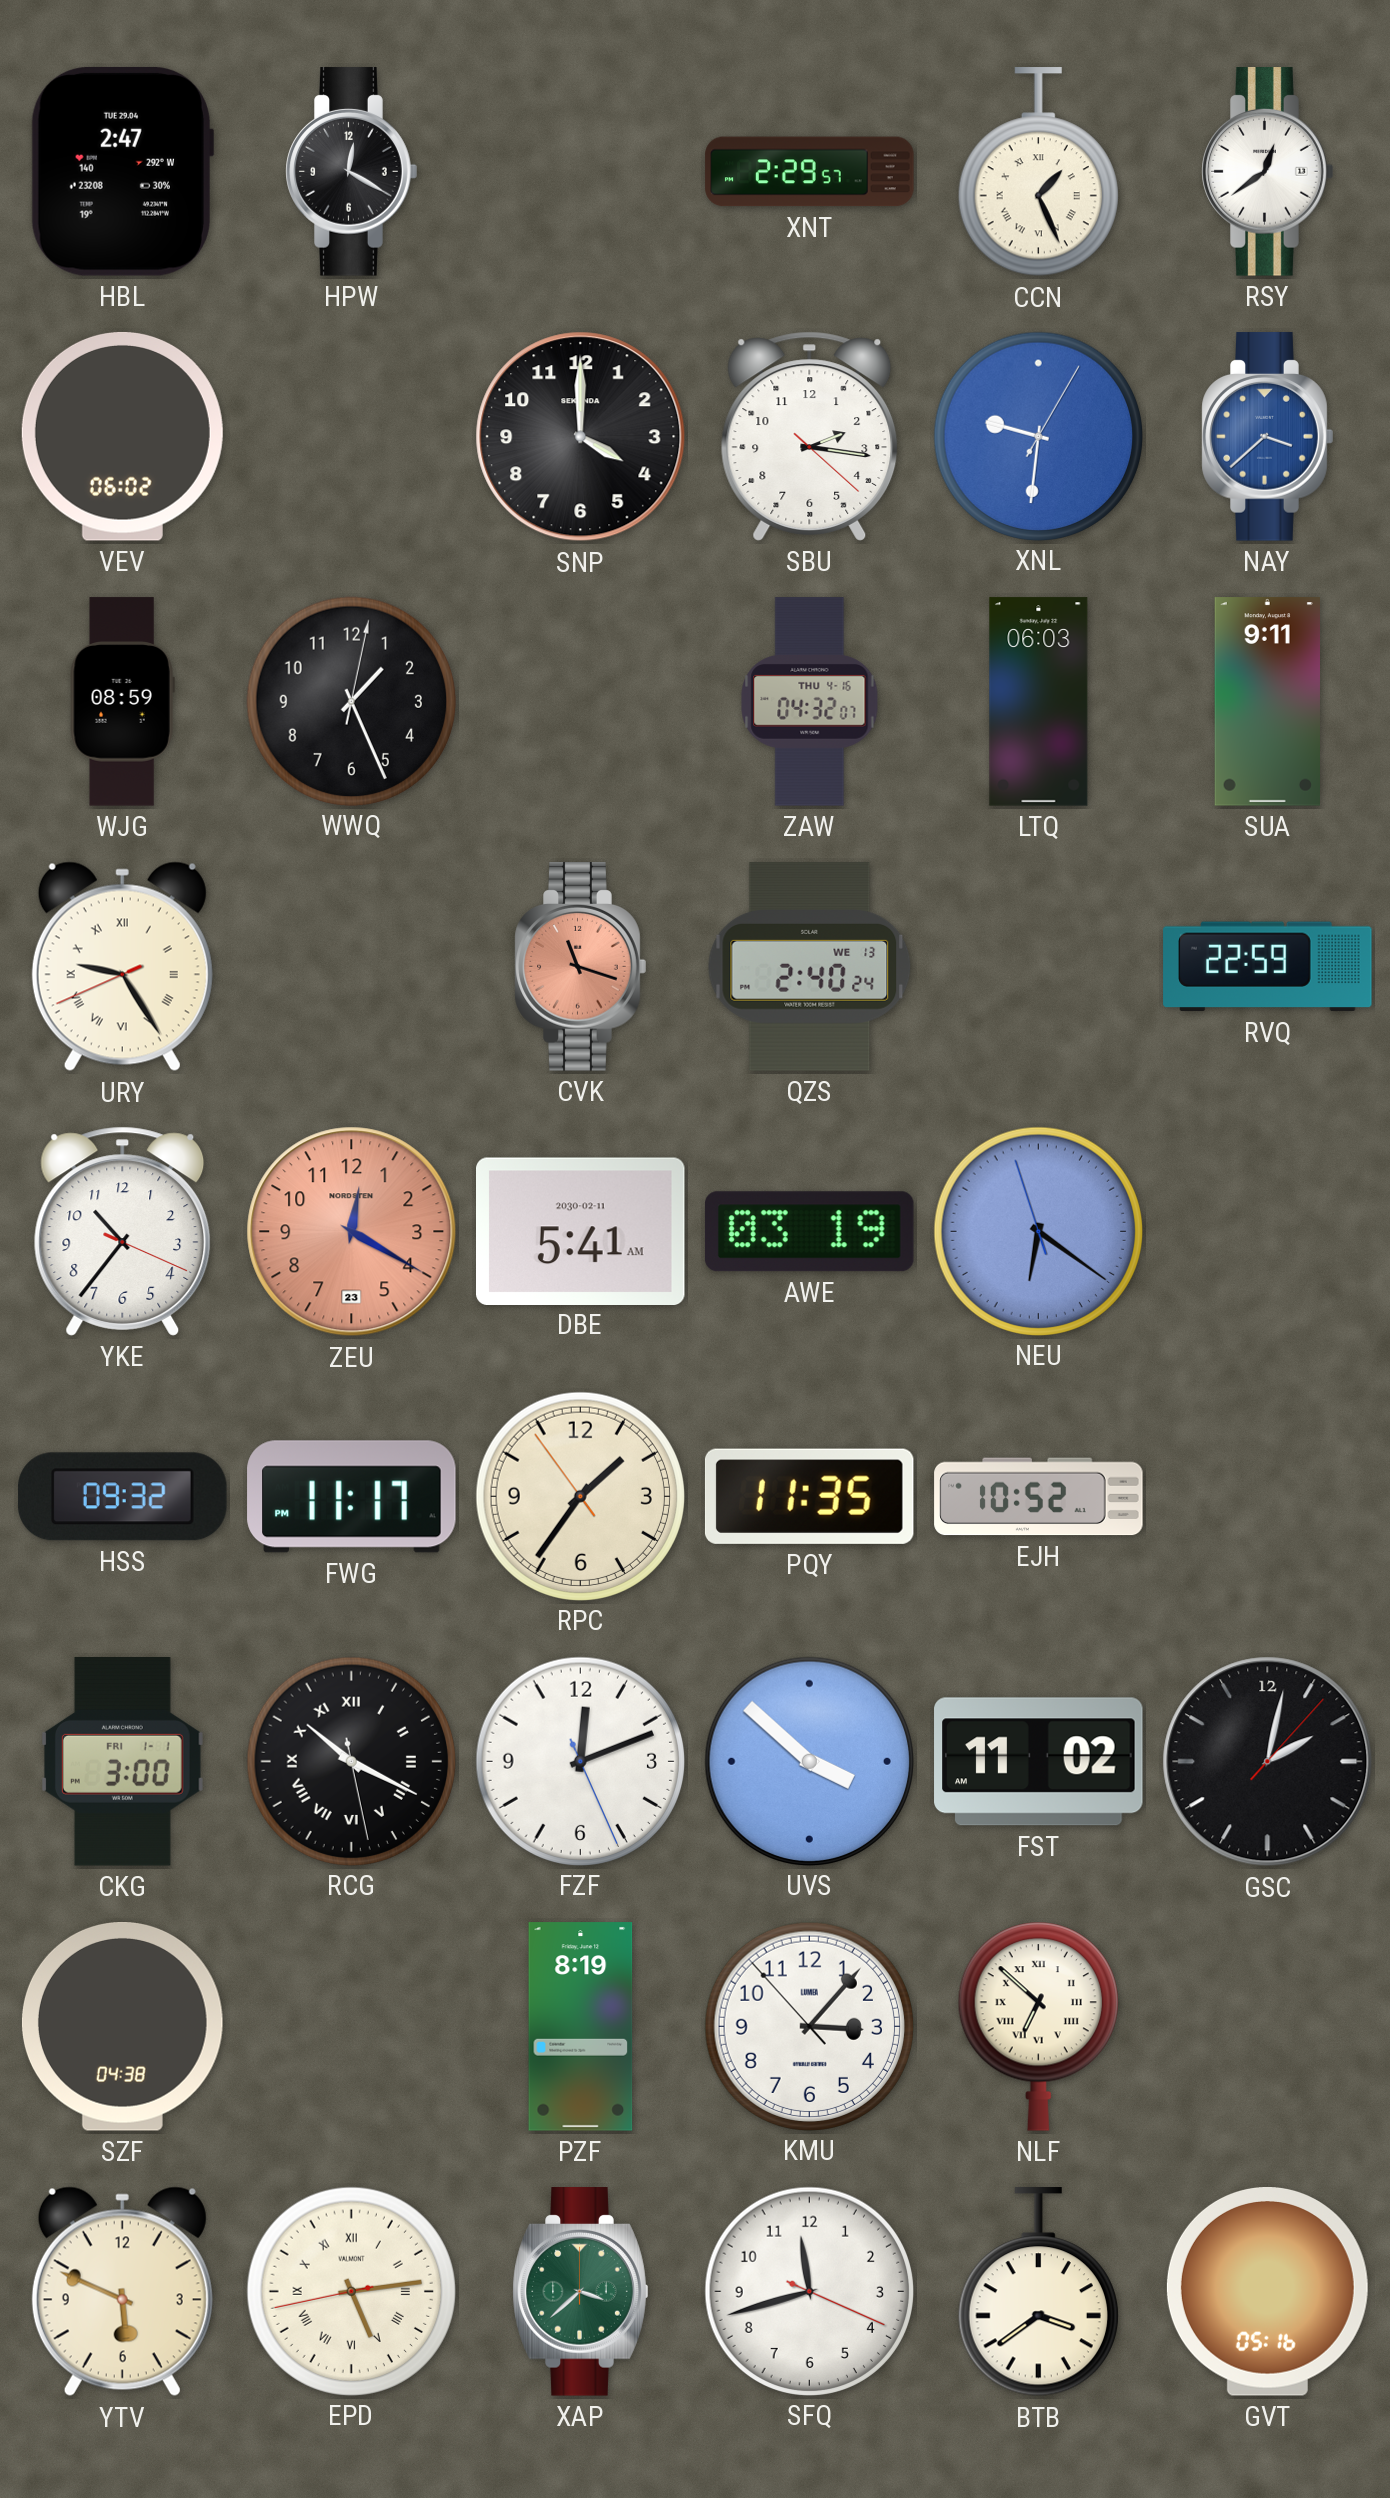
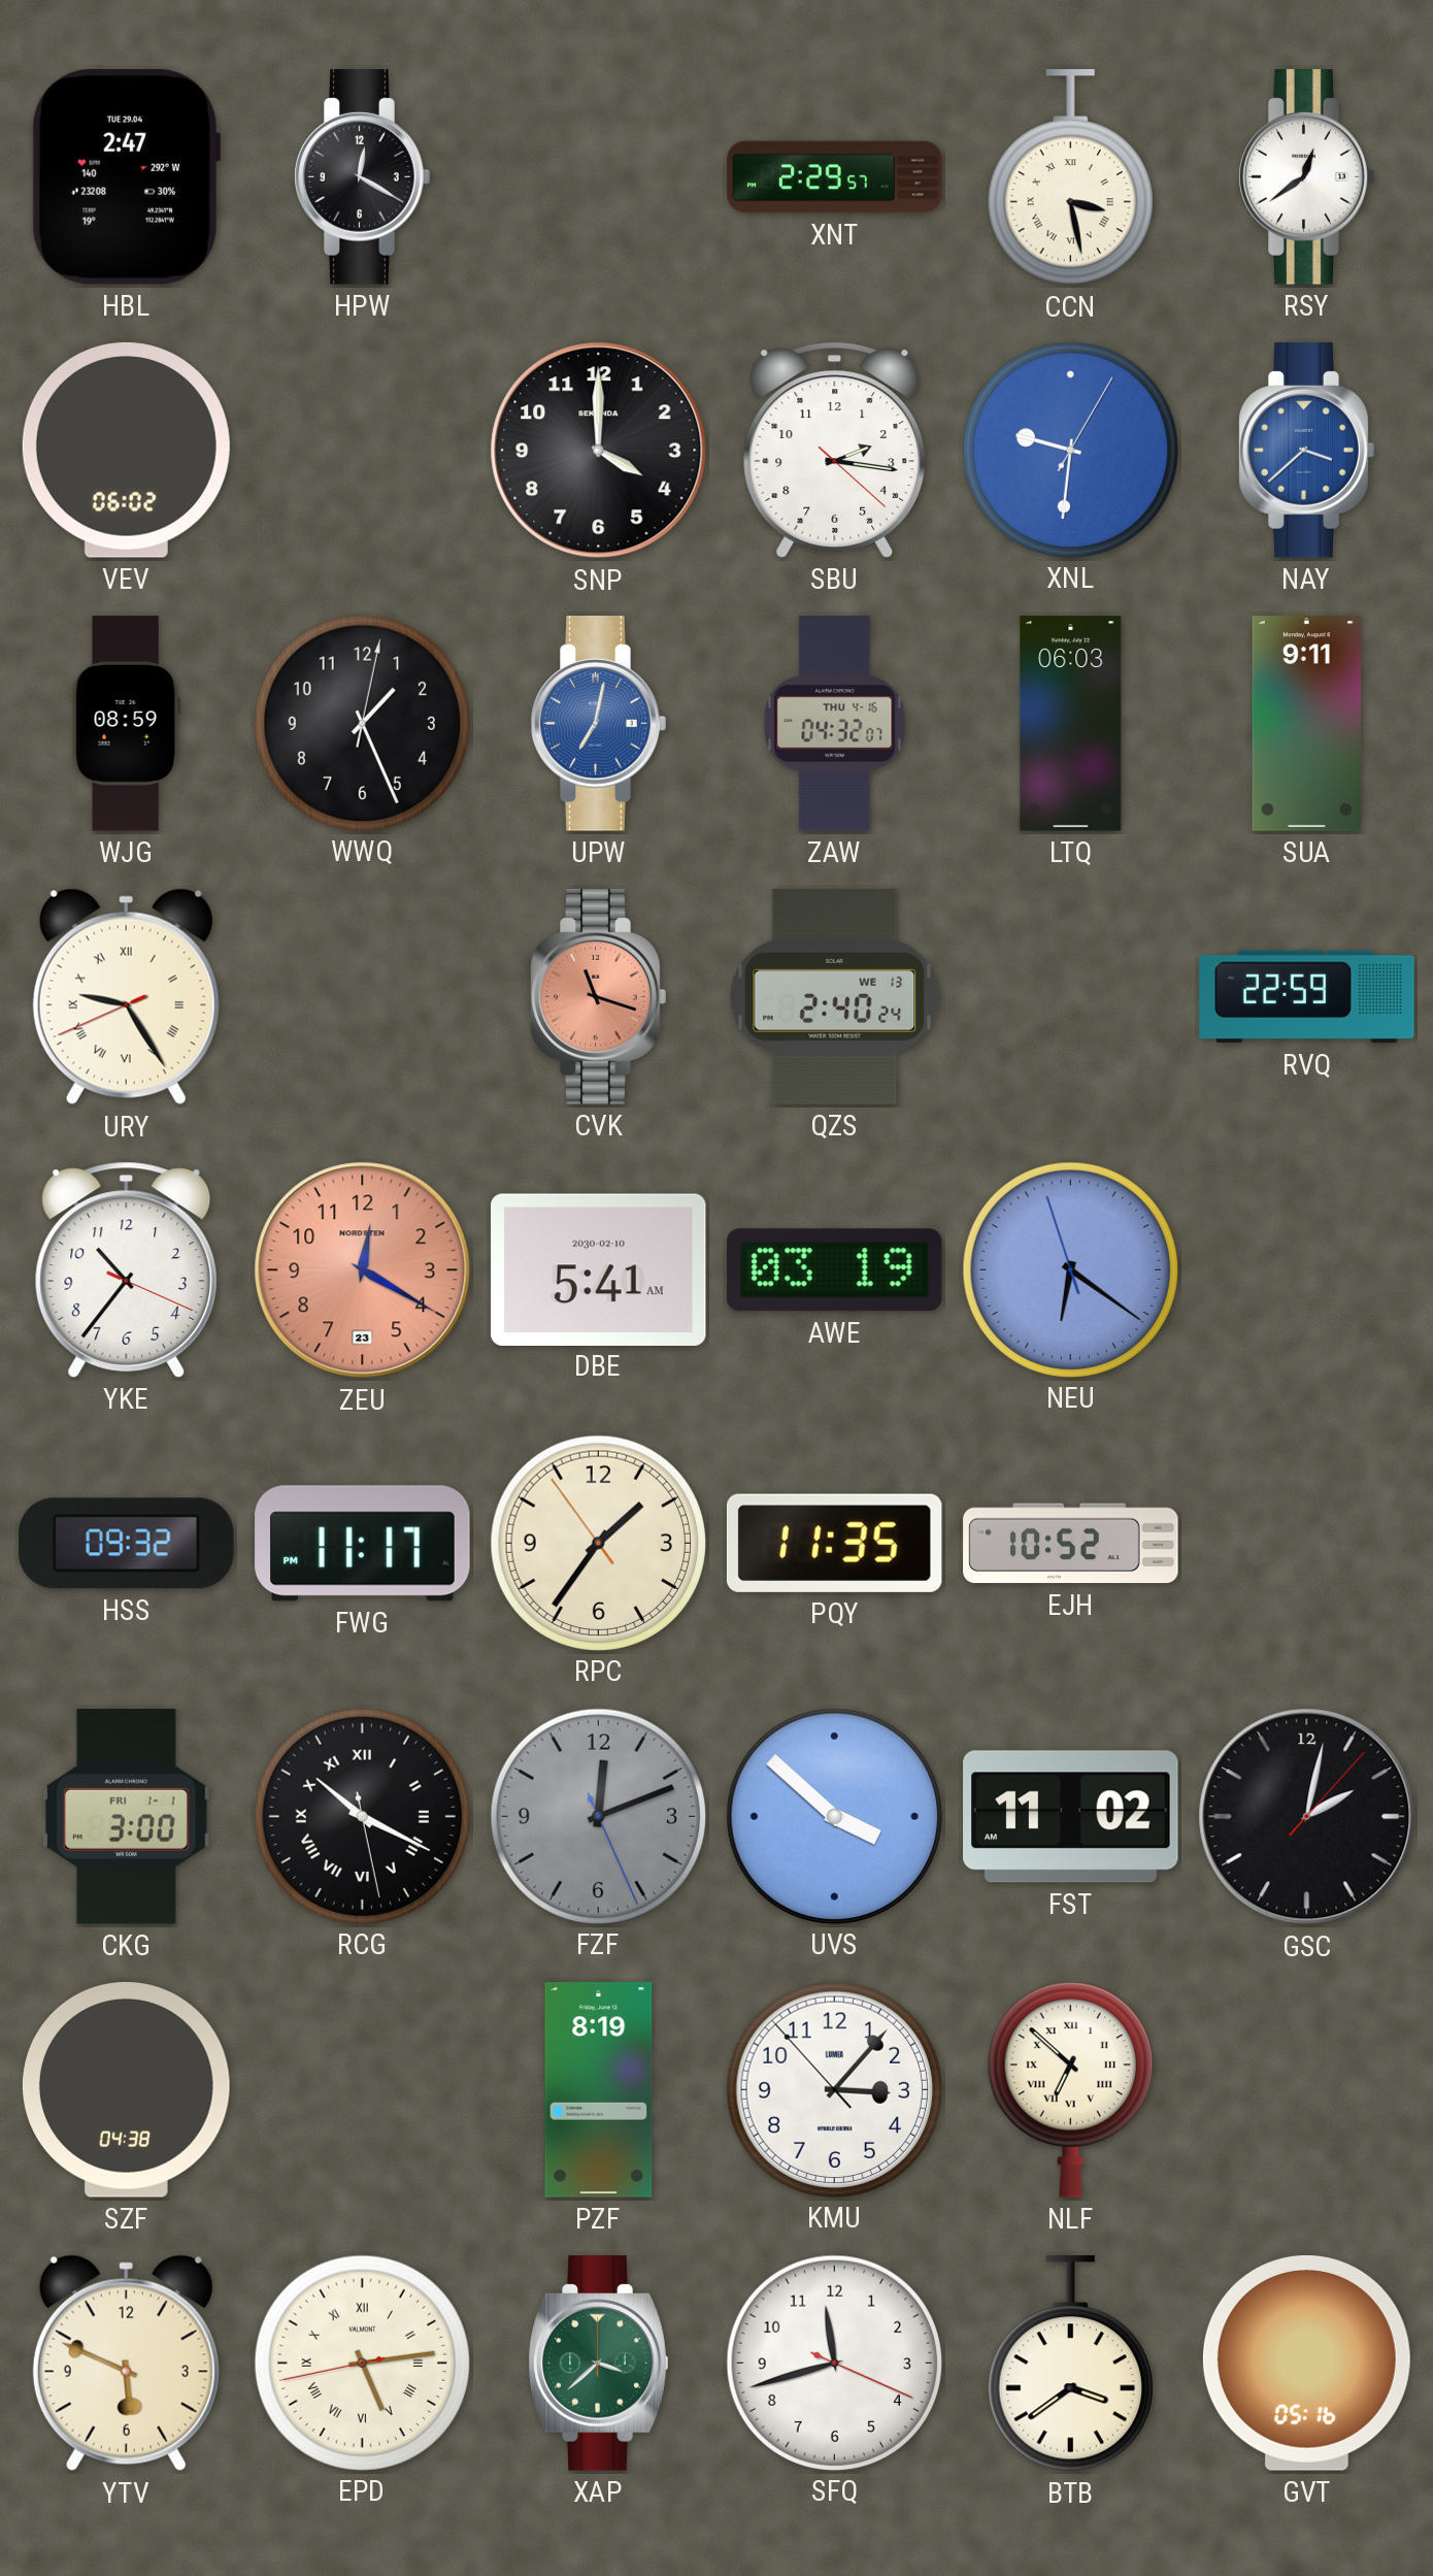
CCN: 1:26 -> 3:28 (1070, 177)
UPW: none -> 7:02 (599, 724)
DBE date: 2030-02-11 -> 2030-02-10 (599, 1269)
FZF dial: white -> grey (598, 1816)
